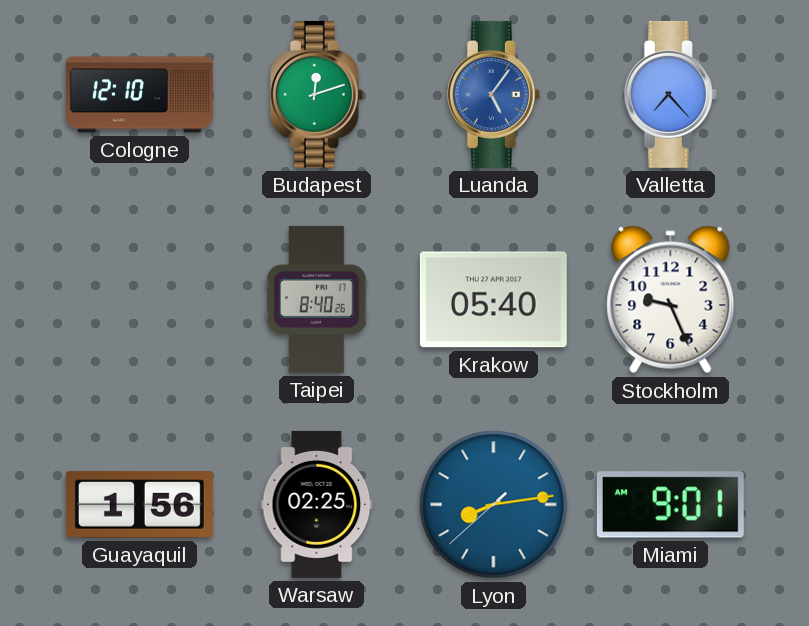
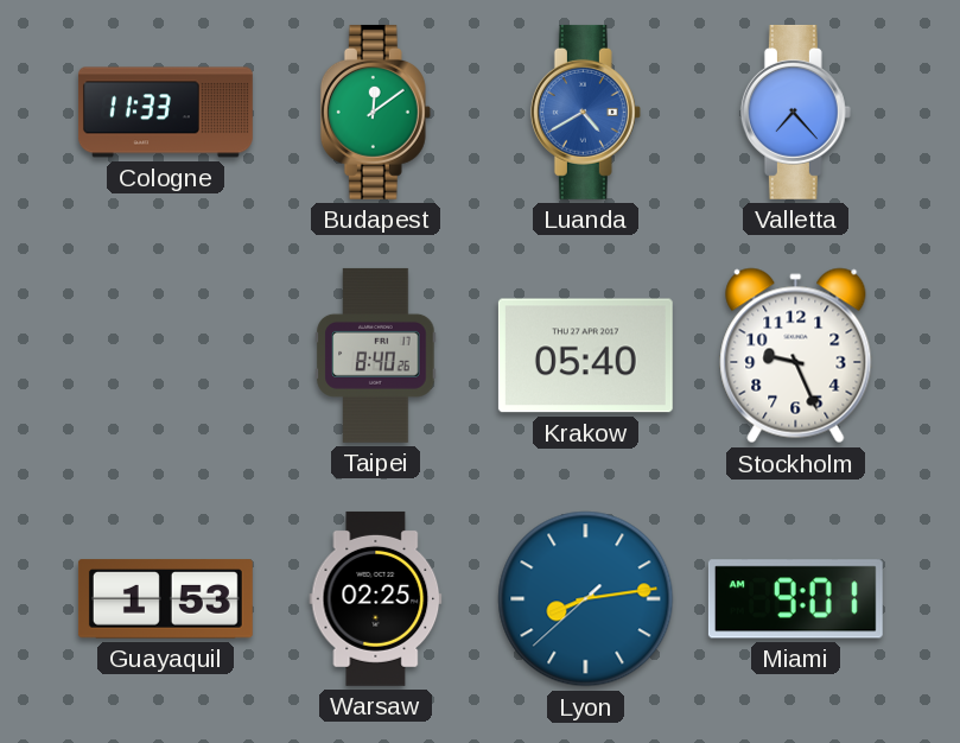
Cologne: 12:10 -> 11:33 (165, 113)
Budapest: 12:12 -> 12:09 (375, 112)
Luanda: 5:06 -> 4:40 (585, 112)
Guayaquil: 1:56 -> 1:53 (165, 599)
